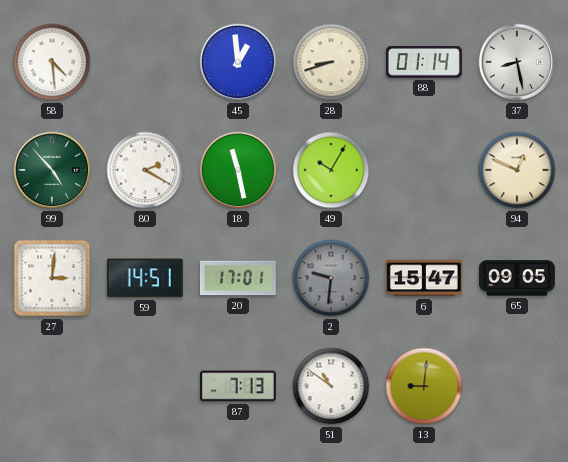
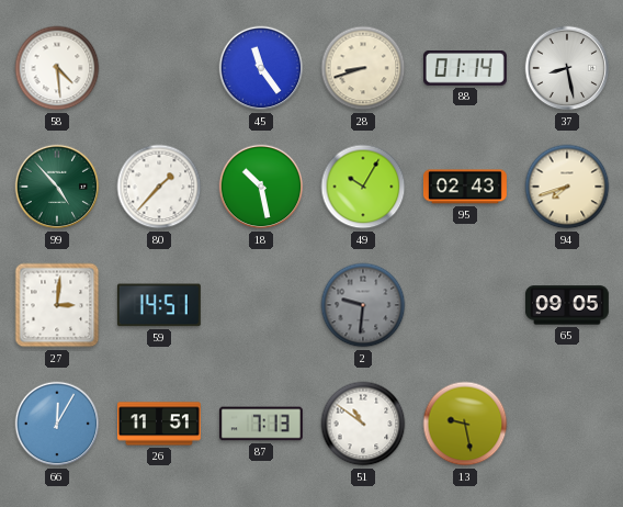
45: 12:59 -> 11:24 (261, 68)
80: 2:20 -> 1:37 (159, 187)
18: 11:28 -> 10:28 (261, 187)
95: none -> 02:43 (465, 187)
94: 12:49 -> 7:42 (567, 187)
20: 17:01 -> none (238, 278)
6: 15:47 -> none (424, 278)
66: none -> 12:05 (57, 424)
26: none -> 11:51 (160, 424)
13: 9:01 -> 9:28 (465, 424)
